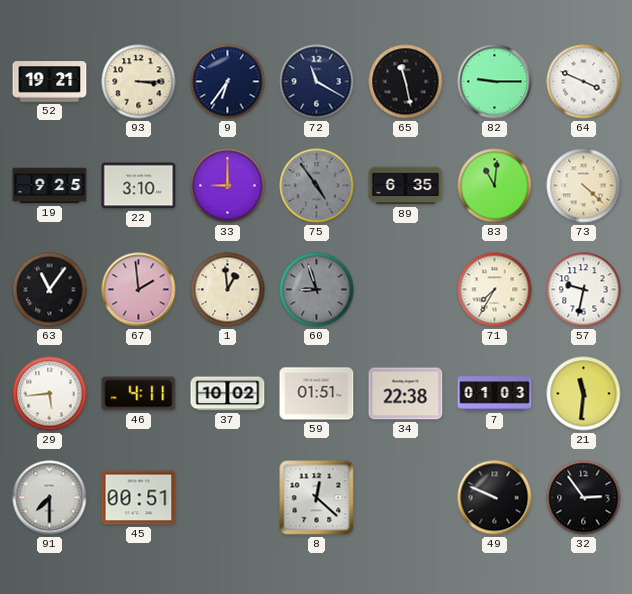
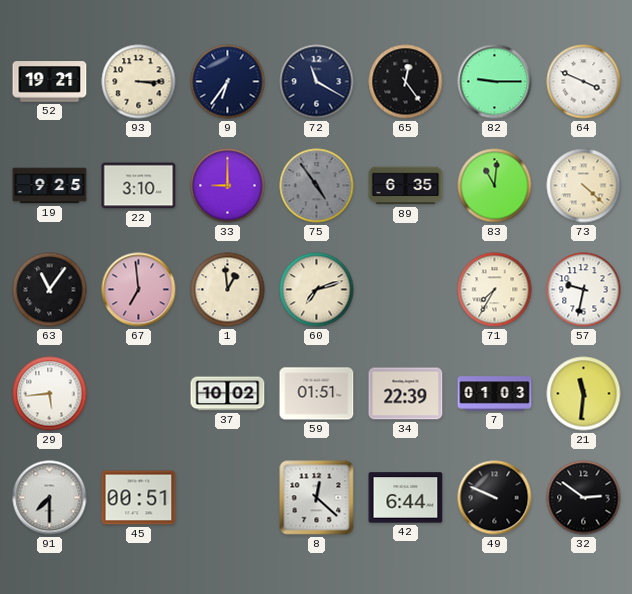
65: 11:28 -> 12:24 (406, 82)
67: 1:59 -> 6:59 (139, 290)
60: 8:57 -> 7:12 (317, 290)
60 dial: grey -> cream (317, 290)
46: 4:11 -> none (139, 394)
34: 22:38 -> 22:39 (406, 394)
42: none -> 6:44 (406, 498)
32: 2:54 -> 2:51 (584, 498)
